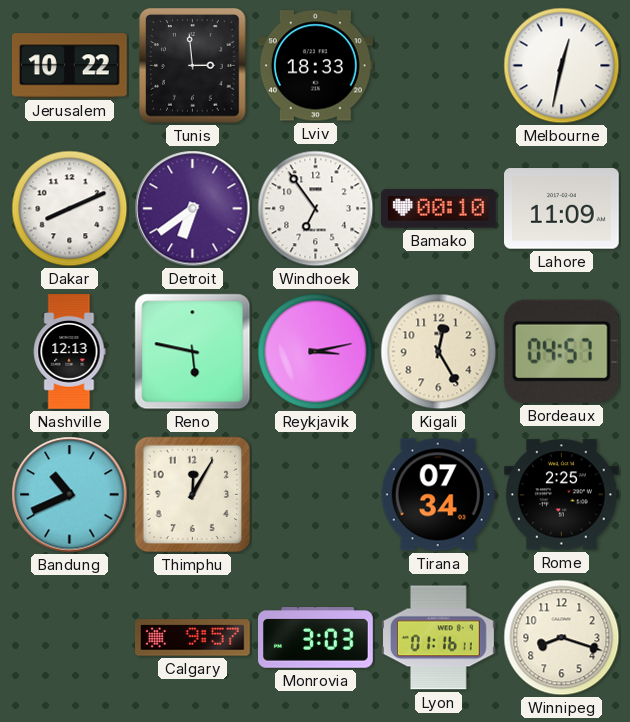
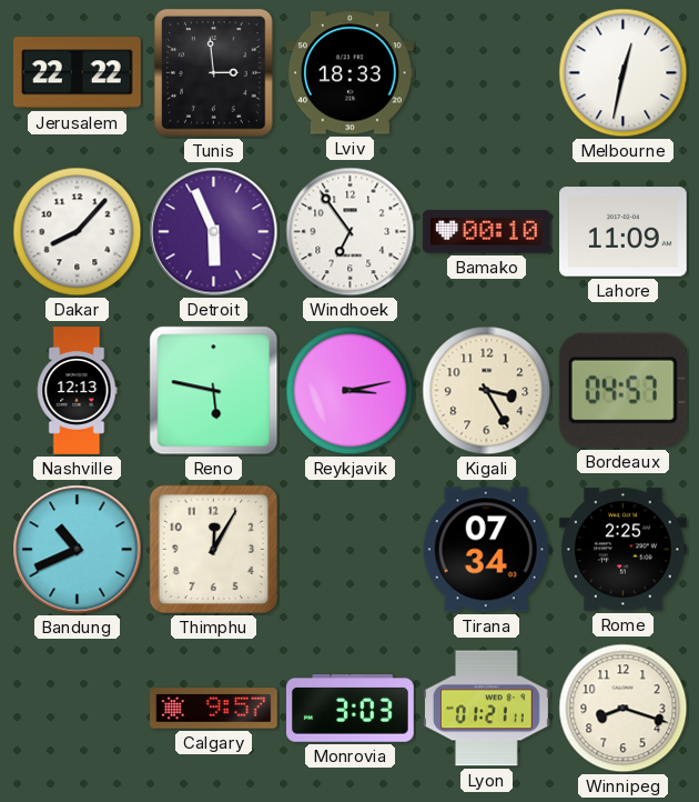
Jerusalem: 10:22 -> 22:22 (77, 73)
Dakar: 8:11 -> 8:07 (78, 232)
Detroit: 6:39 -> 5:56 (214, 232)
Kigali: 12:25 -> 3:25 (487, 391)
Lyon: 01:16 -> 01:21 (487, 709)
